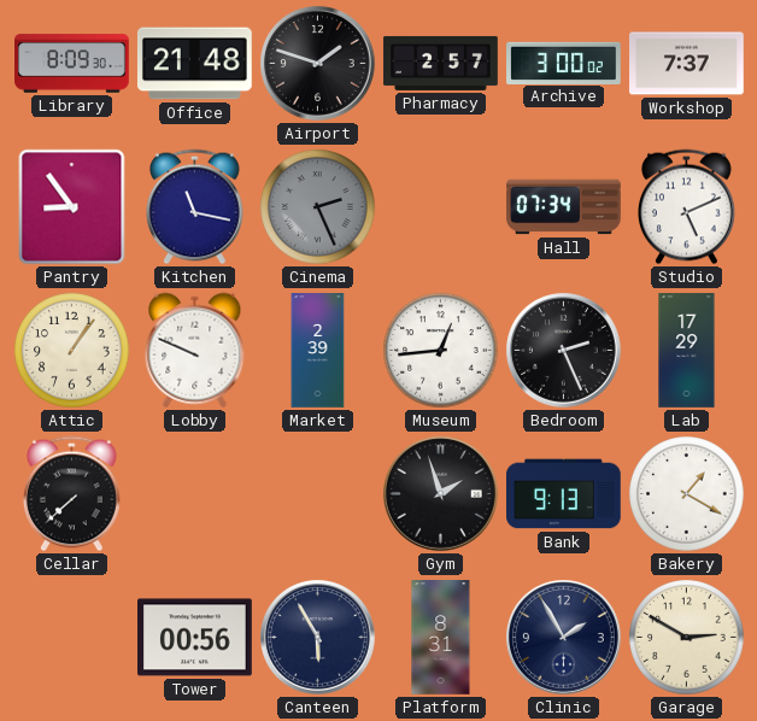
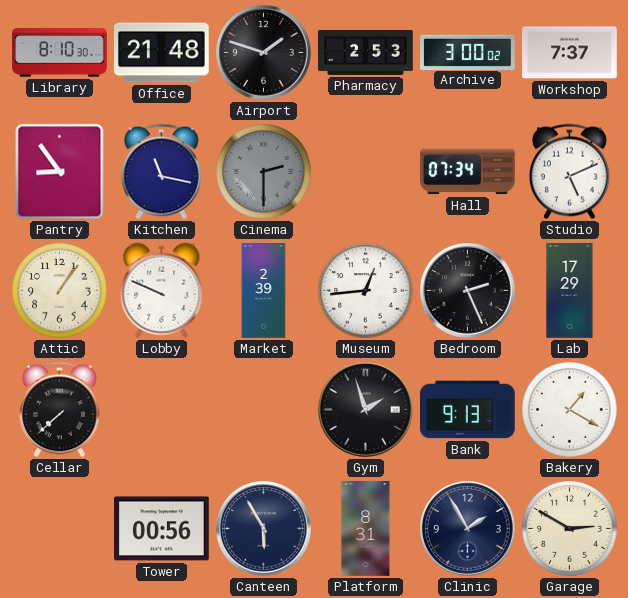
Library: 8:09 -> 8:10 (60, 53)
Pharmacy: 2:57 -> 2:53 (366, 52)
Cinema: 2:26 -> 2:30 (264, 172)
